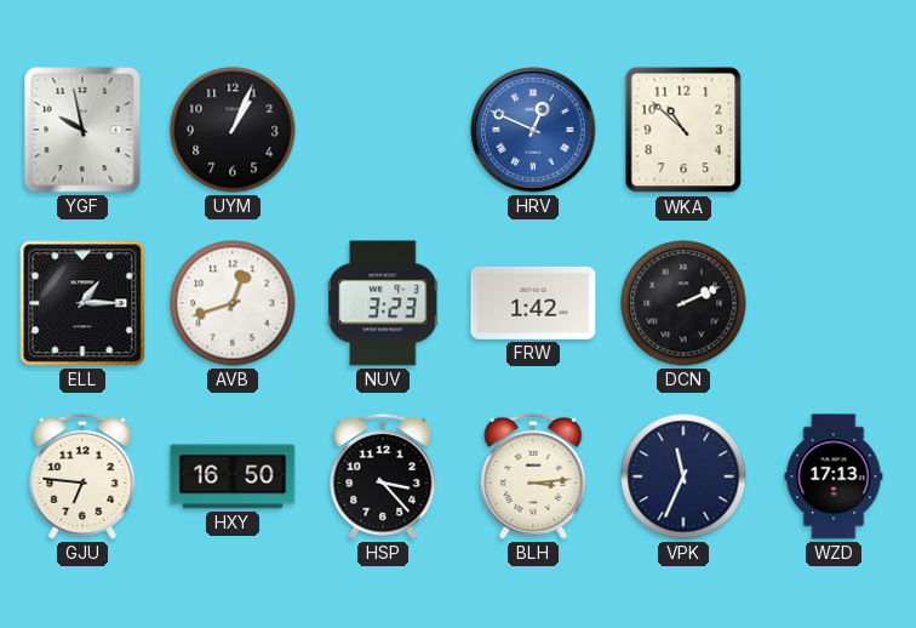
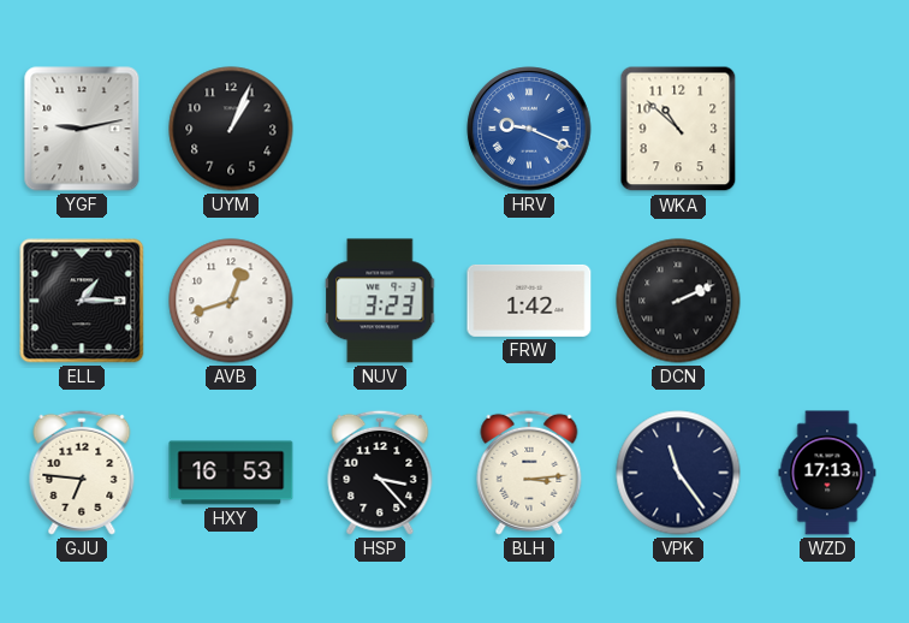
YGF: 9:58 -> 9:13 (82, 129)
HRV: 12:49 -> 9:19 (529, 129)
HXY: 16:50 -> 16:53 (231, 473)
VPK: 11:34 -> 11:24 (678, 473)
